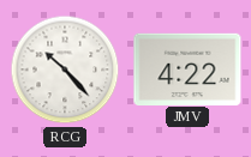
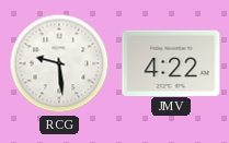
RCG: 10:23 -> 9:29 (59, 63)
